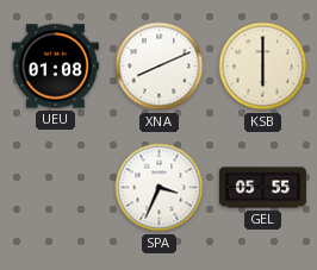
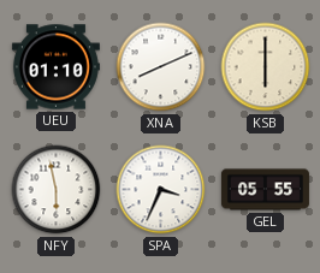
UEU: 01:08 -> 01:10 (55, 67)
NFY: none -> 5:58 (57, 190)
